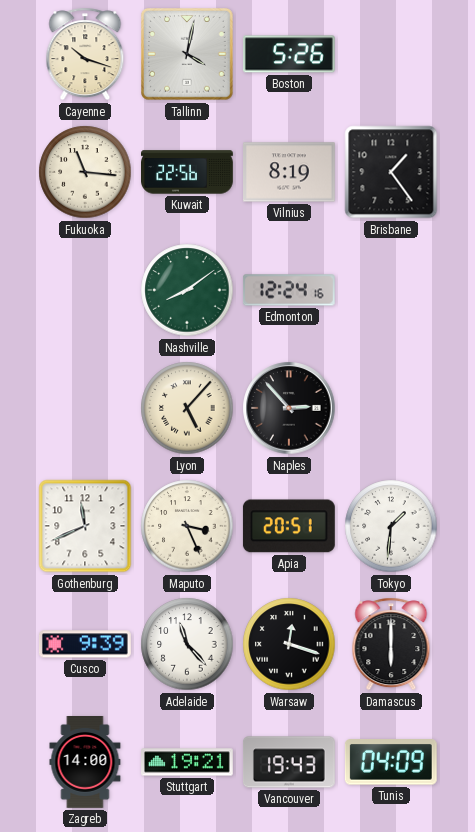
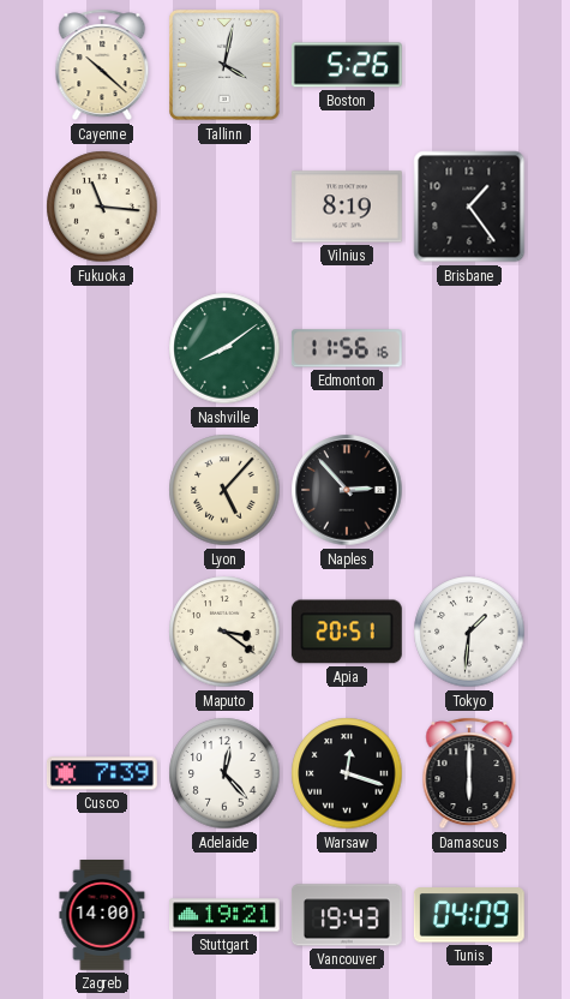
Cayenne: 10:18 -> 10:22 (102, 65)
Kuwait: 22:56 -> none (188, 172)
Edmonton: 12:24 -> 11:56 (347, 348)
Gothenburg: 11:41 -> none (85, 526)
Maputo: 3:26 -> 3:21 (224, 632)
Cusco: 9:39 -> 7:39 (102, 773)
Adelaide: 11:23 -> 12:23 (224, 773)
